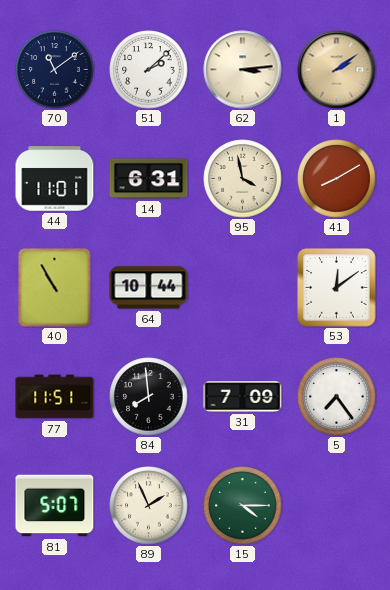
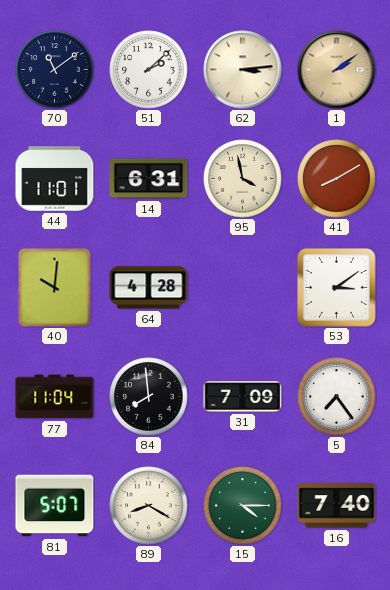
40: 10:55 -> 10:01 (55, 288)
64: 10:44 -> 4:28 (149, 288)
53: 12:09 -> 3:09 (337, 288)
77: 11:51 -> 11:04 (55, 397)
89: 1:56 -> 8:20 (149, 506)
16: none -> 7:40 (337, 506)
